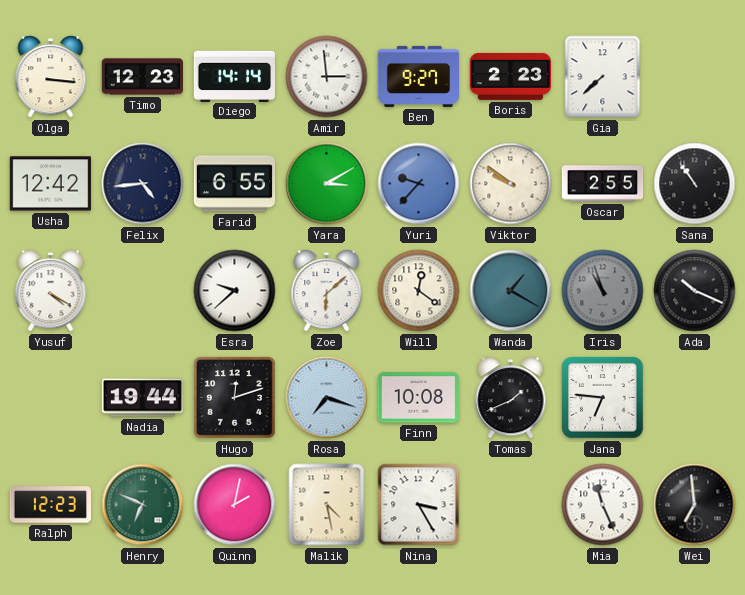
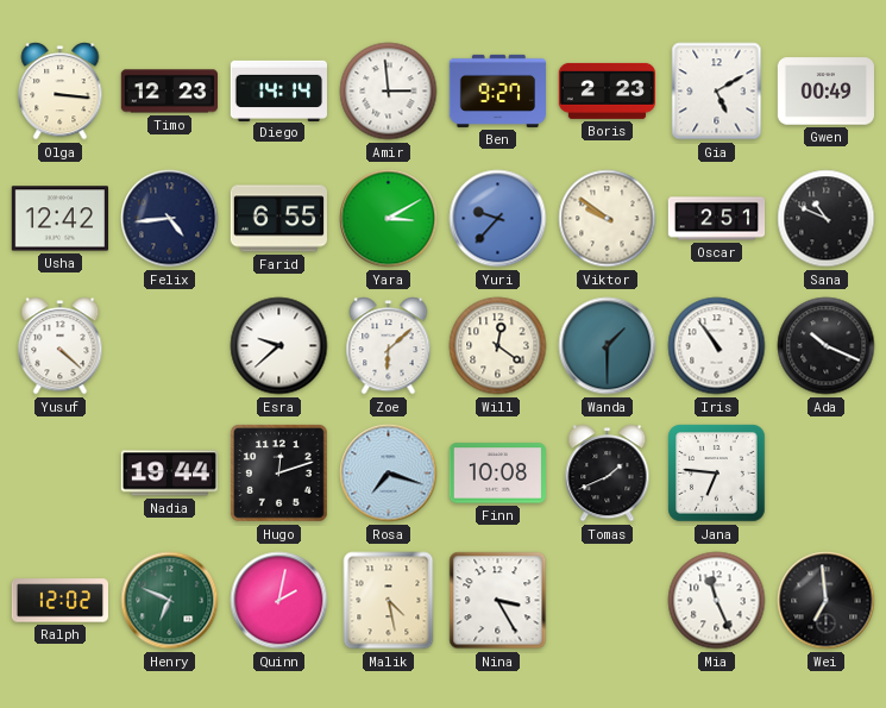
Gia: 7:38 -> 5:10 (717, 92)
Gwen: none -> 00:49 (825, 92)
Oscar: 2:55 -> 2:51 (717, 219)
Sana: 10:54 -> 10:49 (827, 219)
Yusuf: 4:20 -> 4:22 (61, 346)
Wanda: 1:20 -> 1:30 (608, 346)
Iris: 10:57 -> 10:54 (717, 346)
Iris dial: grey -> white (717, 346)
Ralph: 12:23 -> 12:02 (59, 601)
